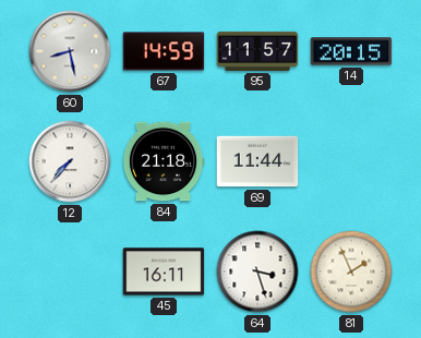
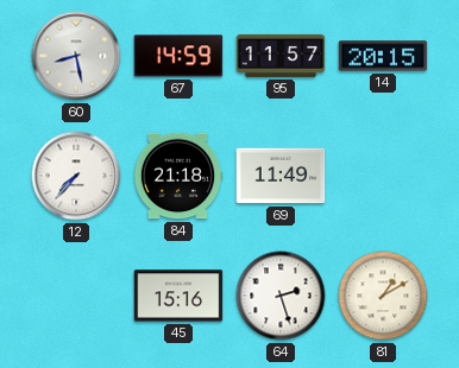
69: 11:44 -> 11:49 (281, 176)
45: 16:11 -> 15:16 (178, 296)
64: 3:27 -> 2:27 (281, 296)
81: 1:56 -> 1:10 (383, 296)
